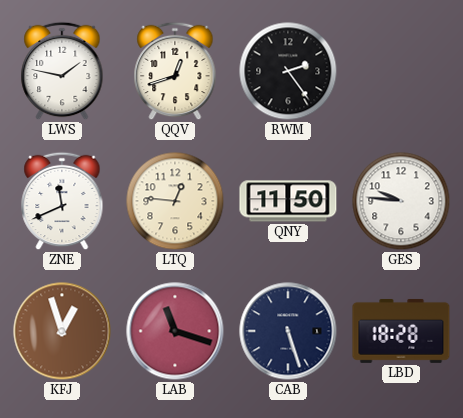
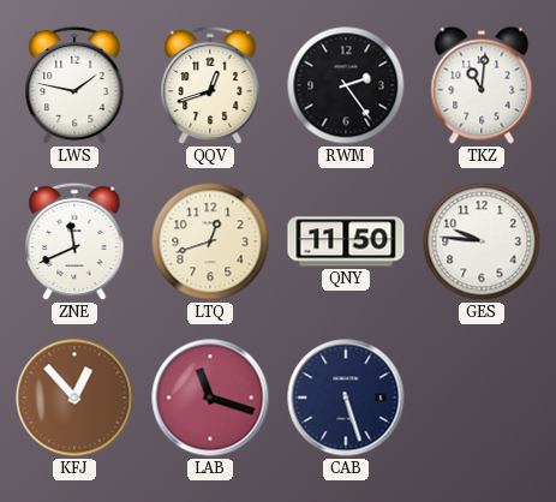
TKZ: none -> 11:01 (482, 85)
LTQ: 12:46 -> 12:42 (210, 241)
KFJ: 12:57 -> 12:53 (74, 398)
LBD: 18:28 -> none (401, 331)
